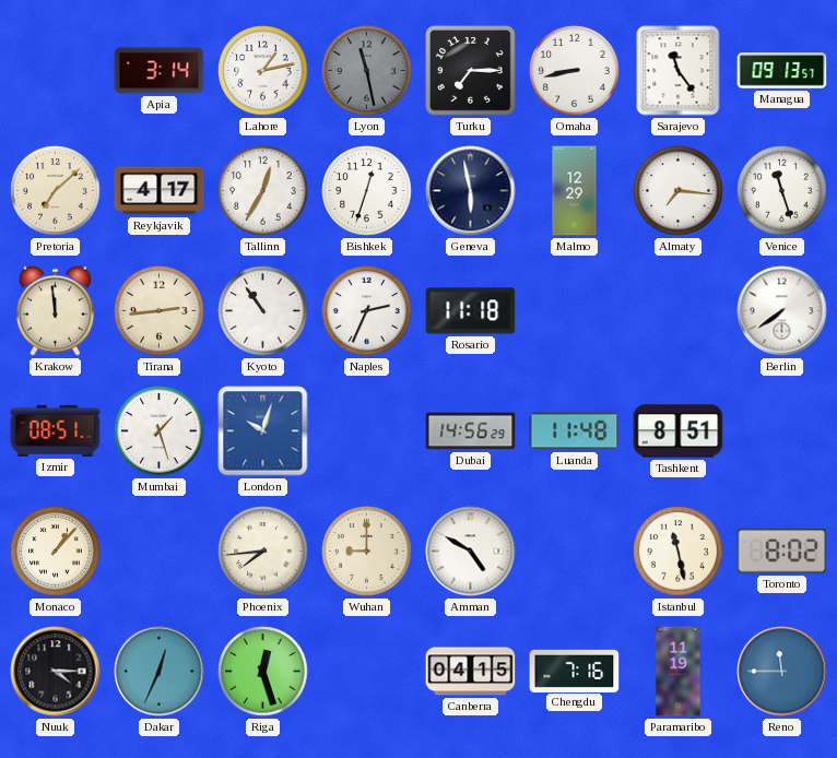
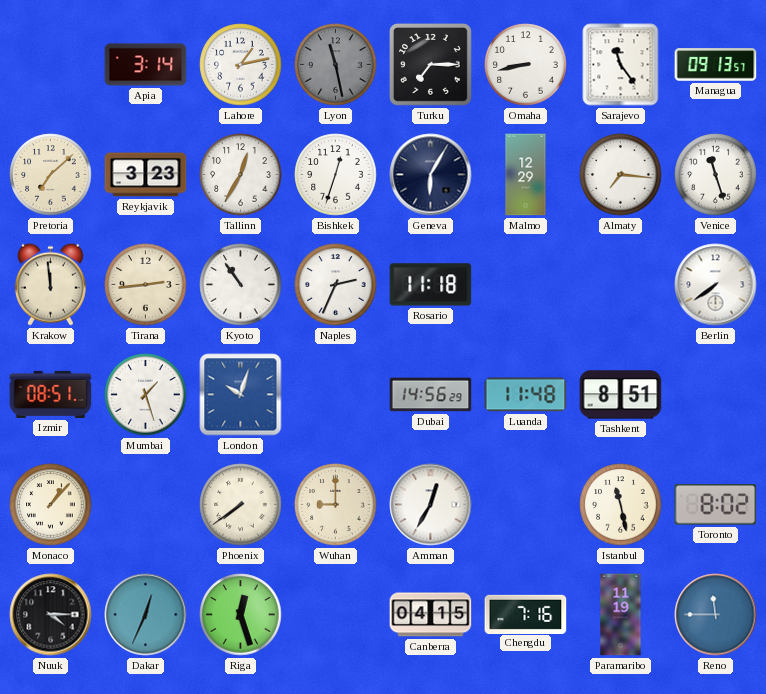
Reykjavik: 4:17 -> 3:23 (146, 175)
Geneva: 5:58 -> 6:05 (431, 175)
Phoenix: 7:44 -> 7:39 (241, 505)
Amman: 4:50 -> 12:35 (431, 505)
